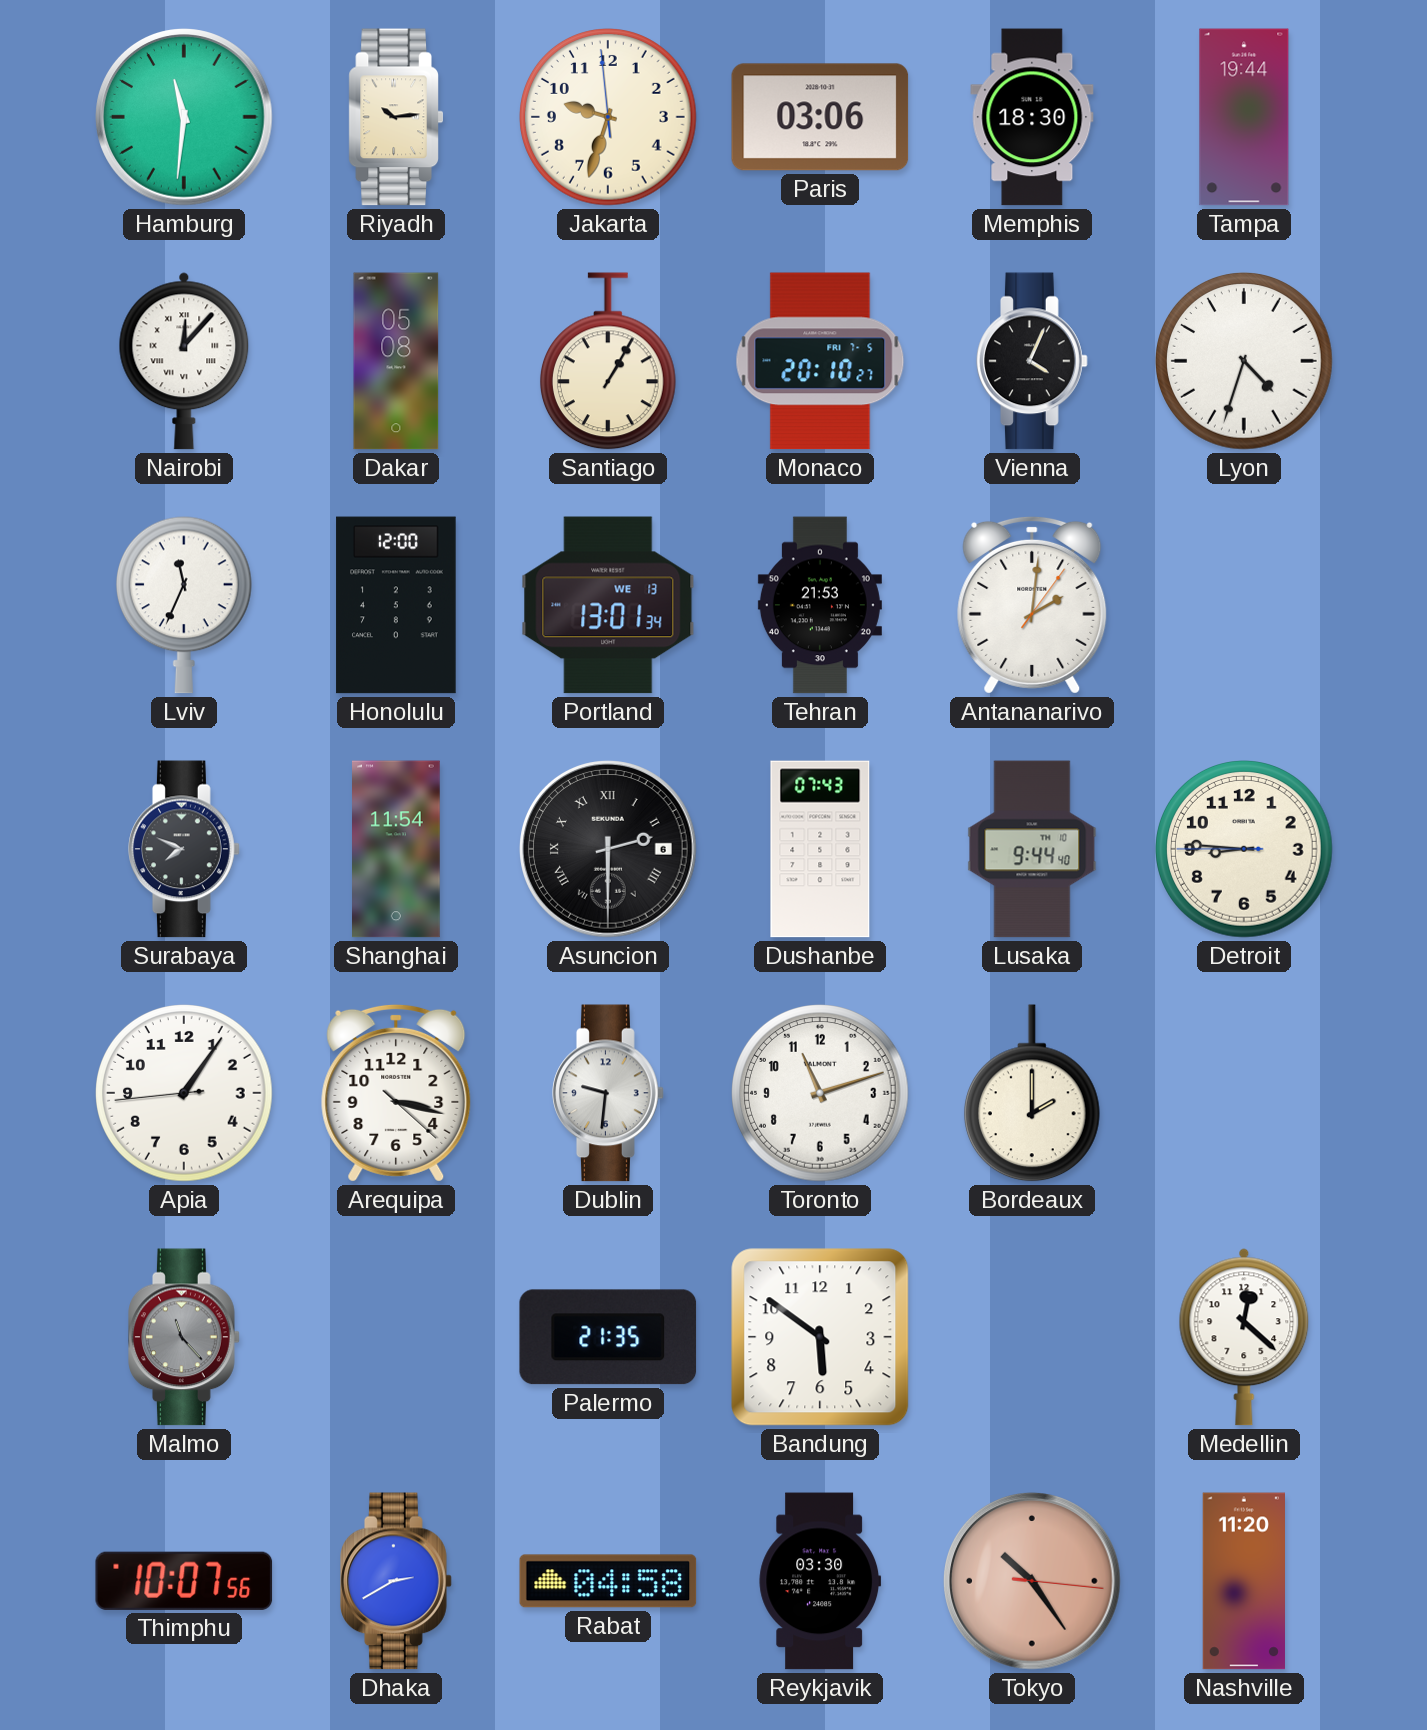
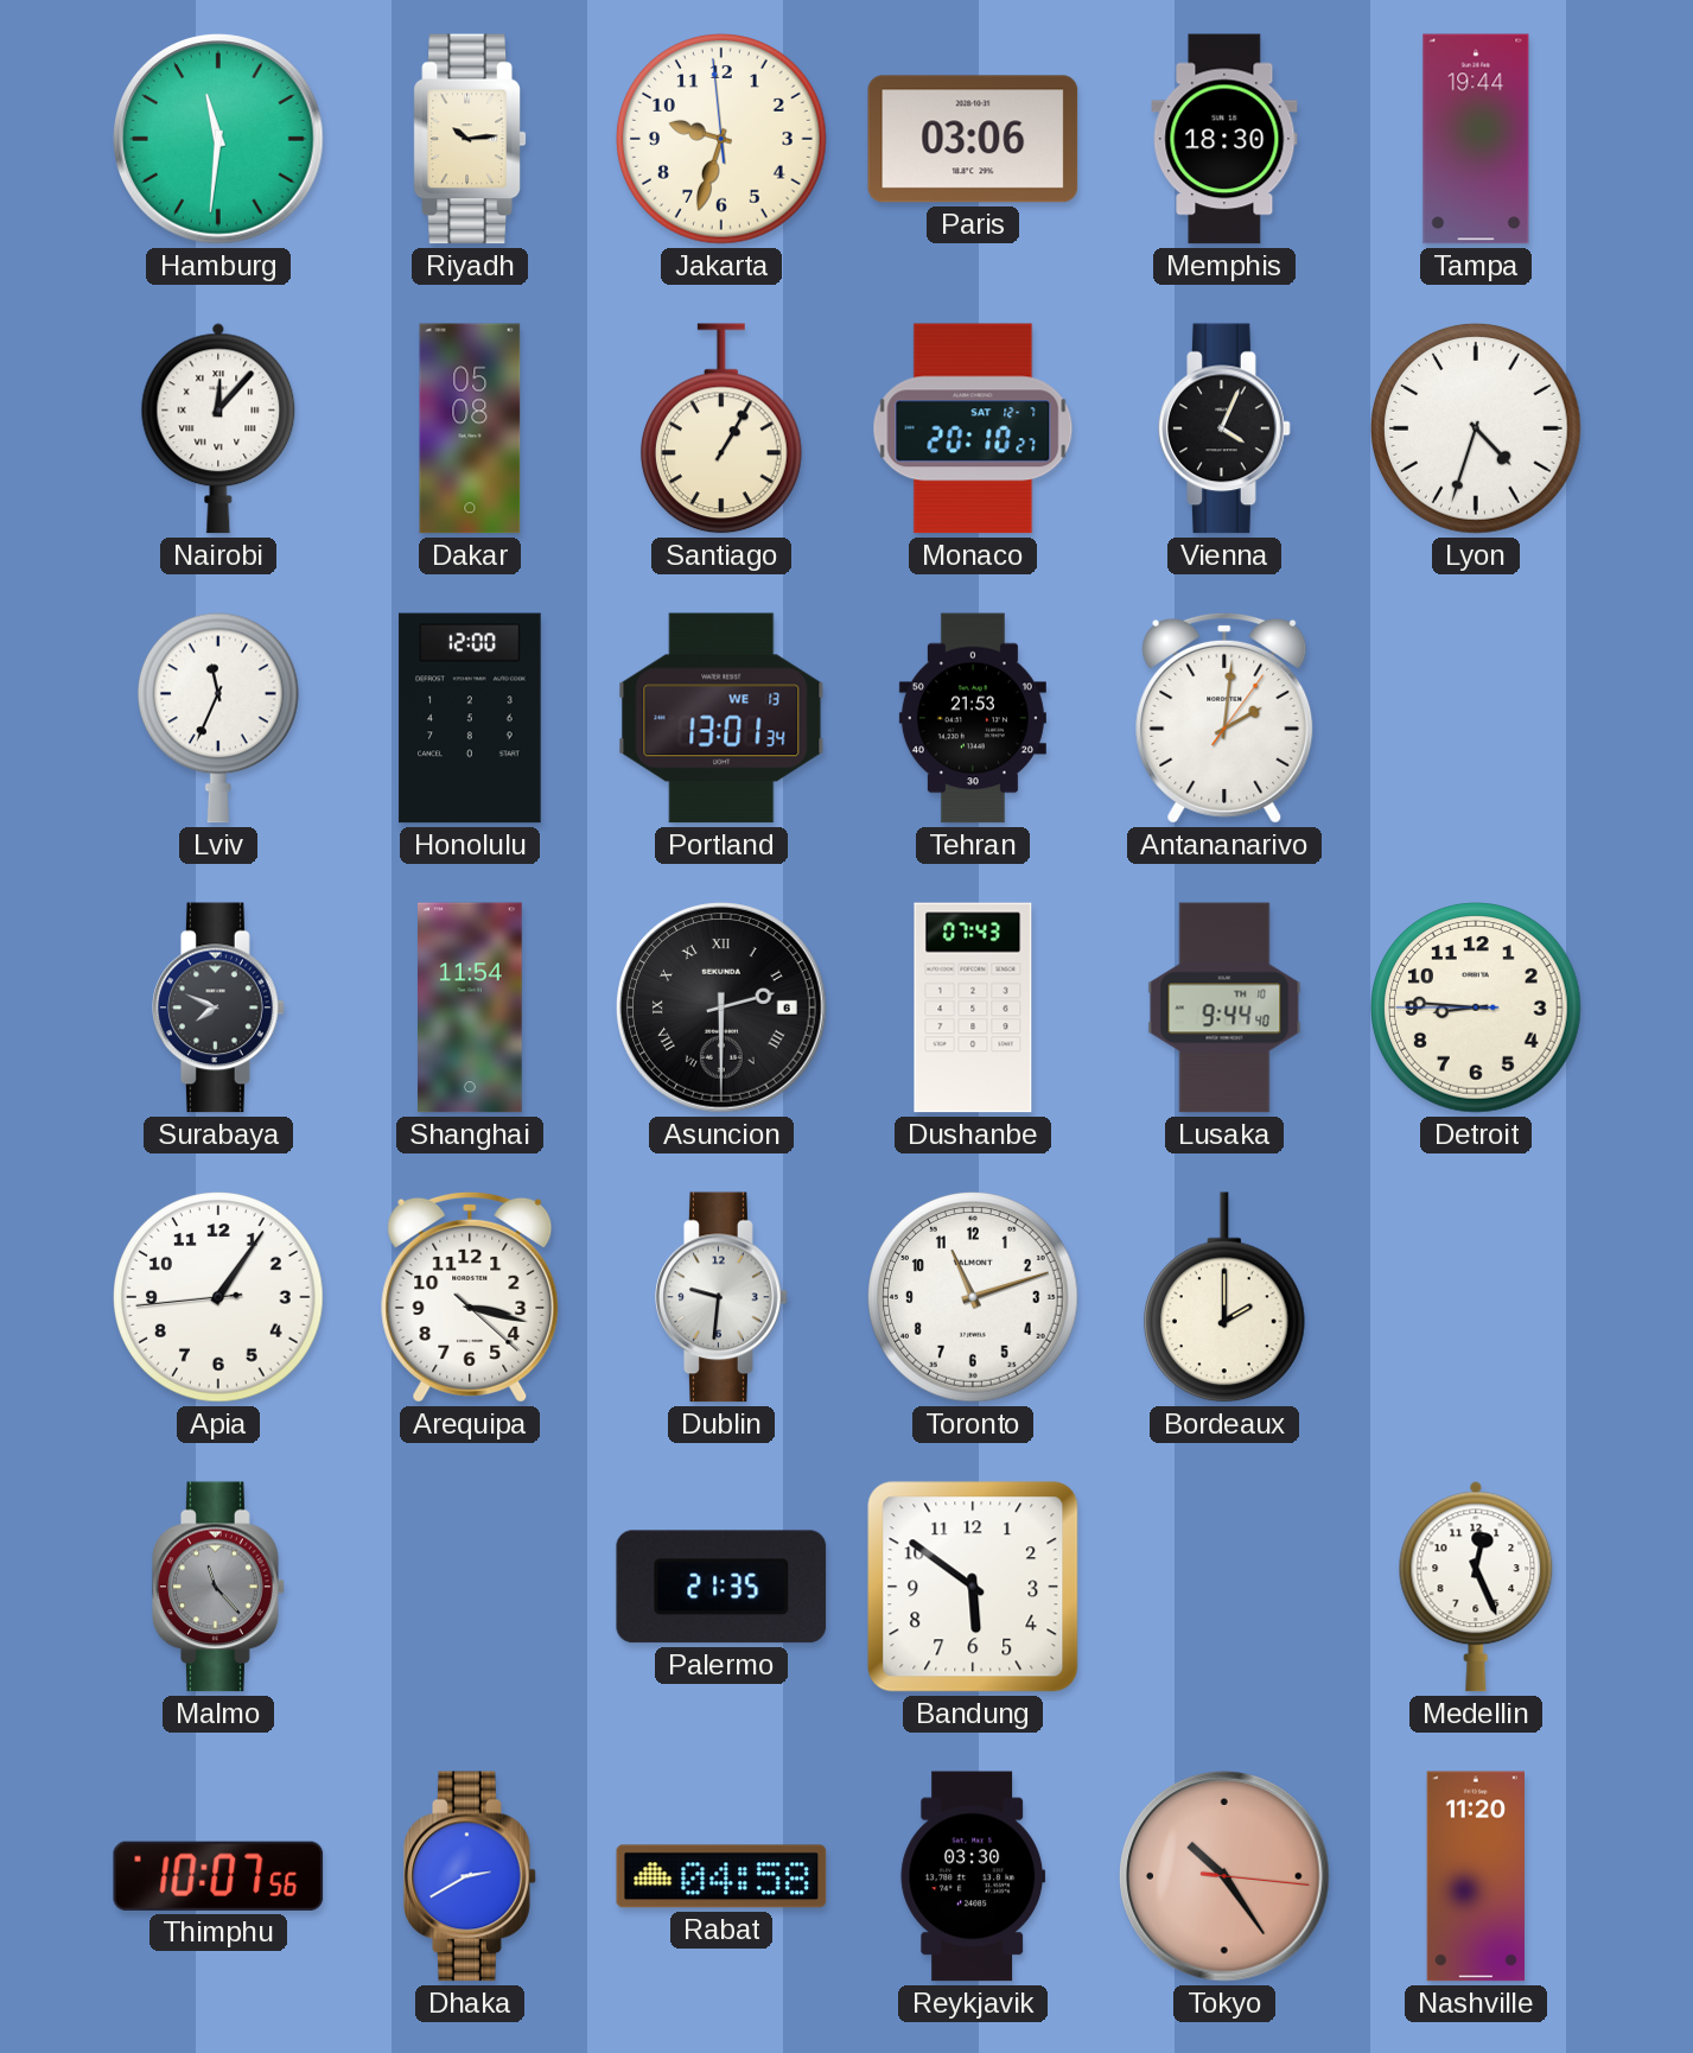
Monaco date: FRI 7-5 -> SAT 12-7 (973, 428)
Medellin: 12:22 -> 12:26 (1476, 1587)
